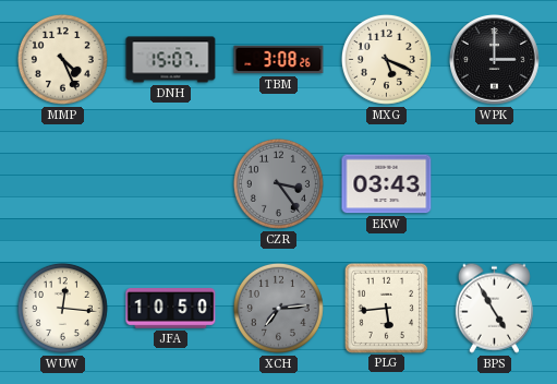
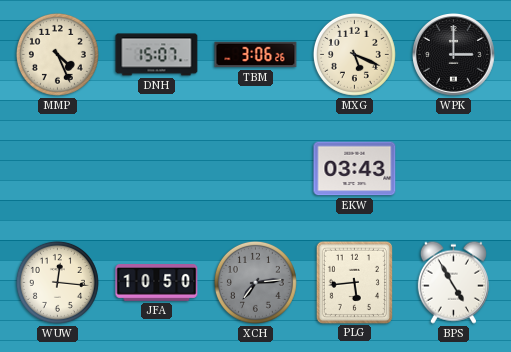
TBM: 3:08 -> 3:06 (256, 55)
CZR: 3:24 -> none (278, 183)
